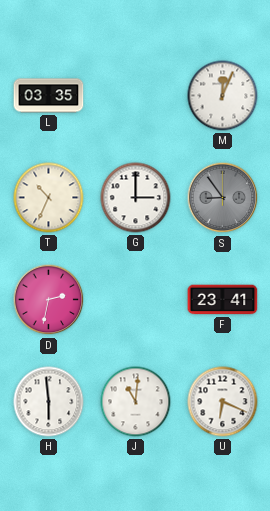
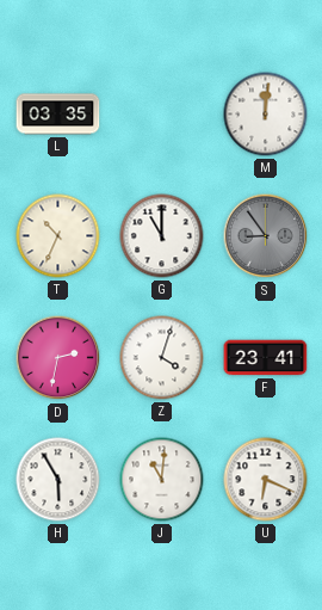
M: 12:04 -> 12:01 (266, 115)
G: 3:00 -> 11:00 (162, 236)
Z: none -> 4:03 (162, 358)
H: 5:59 -> 5:55 (58, 480)
